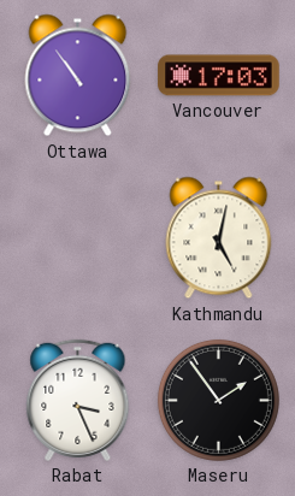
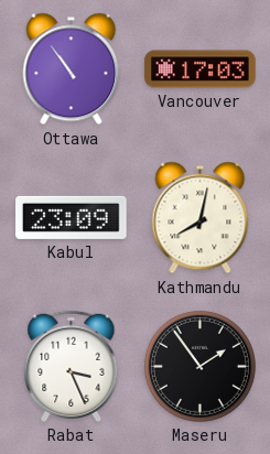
Kabul: none -> 23:09 (72, 217)
Kathmandu: 5:02 -> 8:02 (201, 218)
